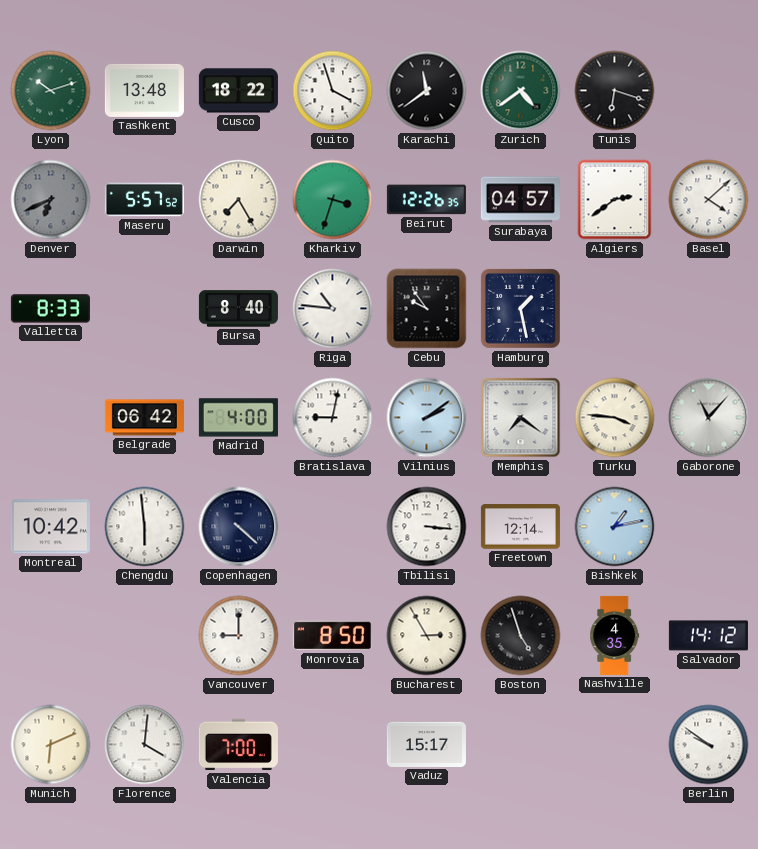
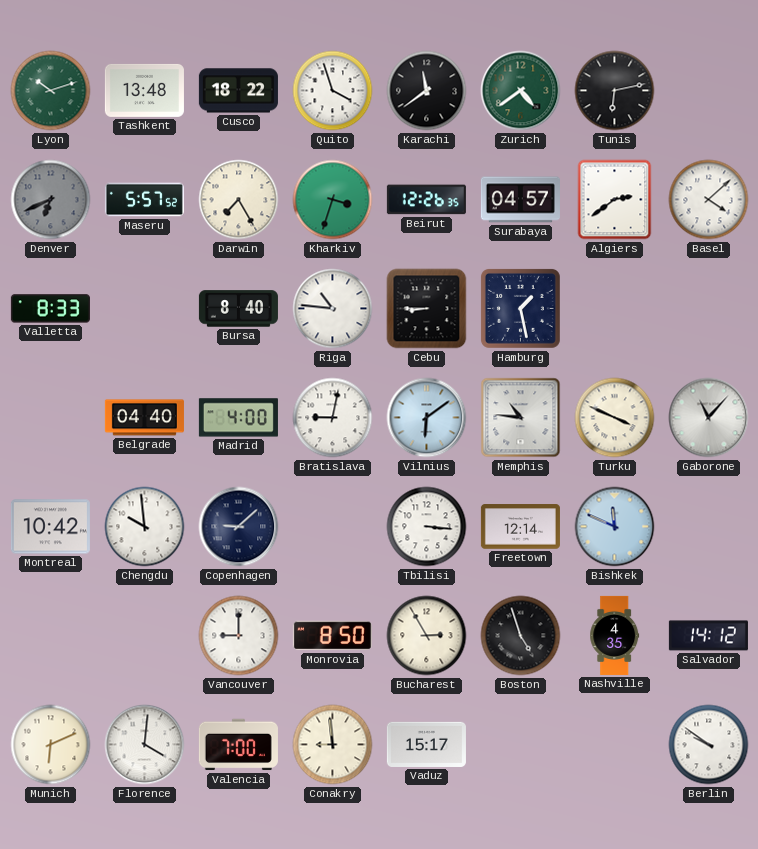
Tunis: 6:18 -> 6:13 (615, 91)
Cebu: 9:54 -> 8:45 (427, 309)
Belgrade: 06:42 -> 04:40 (144, 418)
Vilnius: 2:09 -> 6:09 (427, 418)
Memphis: 7:21 -> 10:46 (521, 418)
Turku: 3:46 -> 3:49 (615, 418)
Chengdu: 5:59 -> 9:59 (145, 527)
Copenhagen: 4:22 -> 9:08 (239, 527)
Bishkek: 1:13 -> 11:49 (615, 527)
Conakry: none -> 8:59 (333, 745)
